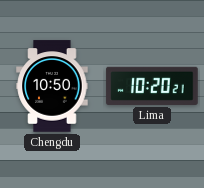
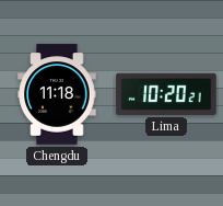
Chengdu: 10:50 -> 11:18 (57, 94)
